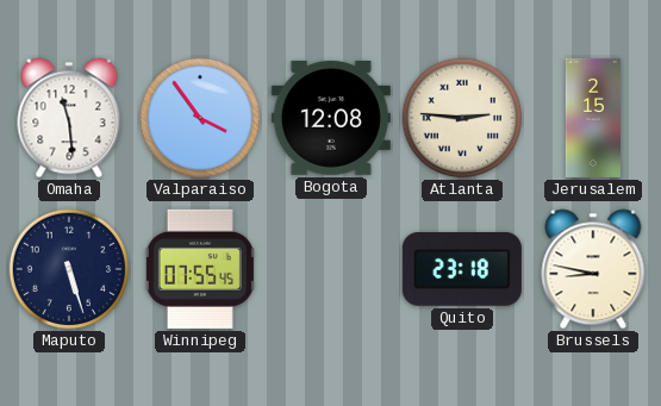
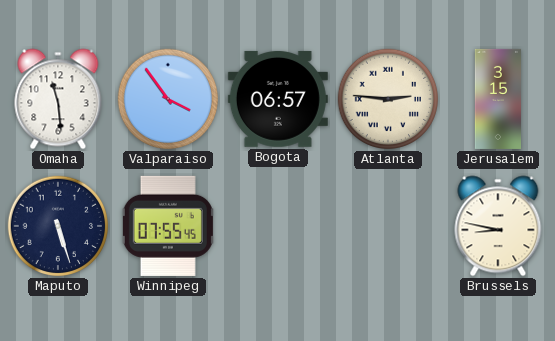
Bogota: 12:08 -> 06:57 (278, 99)
Jerusalem: 2:15 -> 3:15 (497, 99)
Quito: 23:18 -> none (462, 269)
